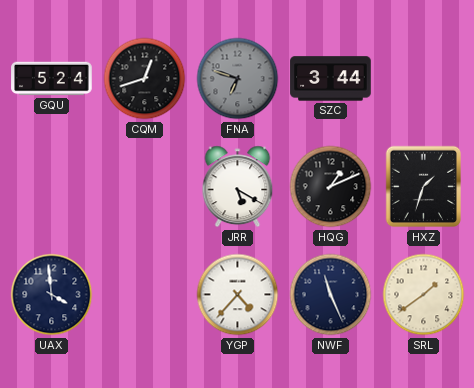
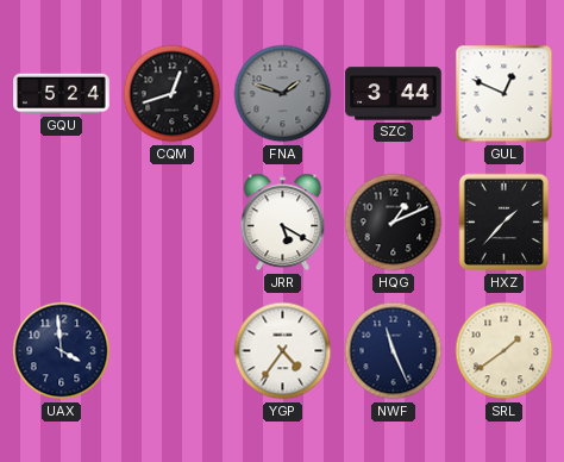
FNA: 6:48 -> 1:48 (283, 94)
GUL: none -> 12:49 (505, 94)
HXZ: 1:33 -> 1:37 (503, 223)
YGP: 4:37 -> 4:36 (283, 351)
